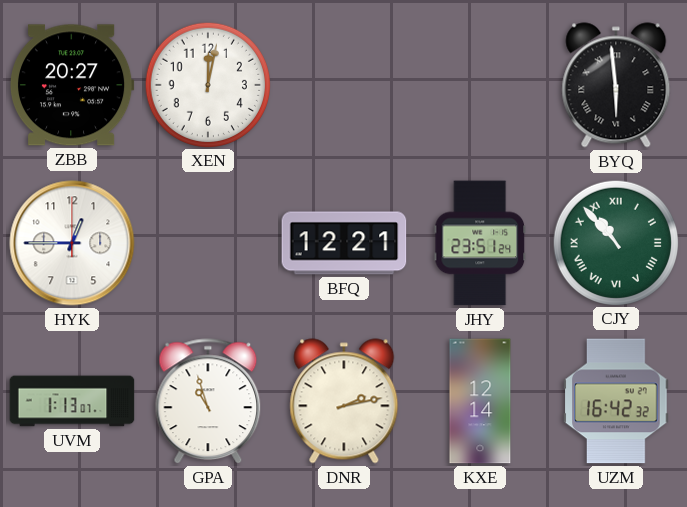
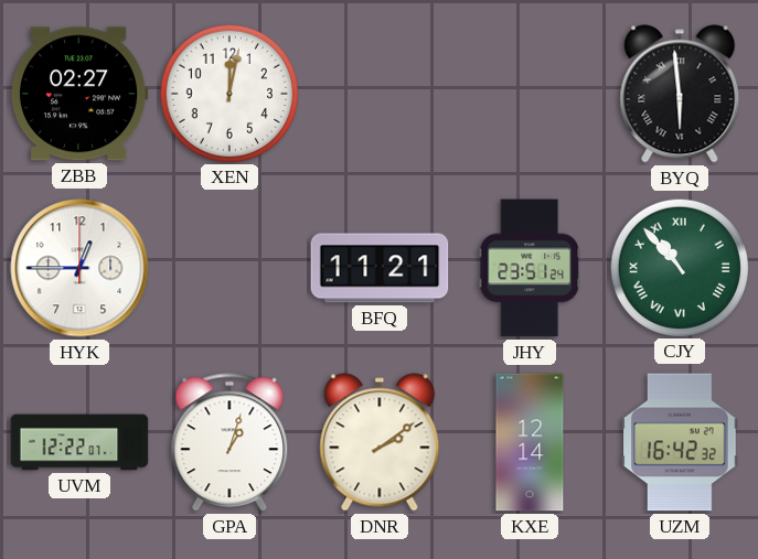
ZBB: 20:27 -> 02:27 (79, 94)
BFQ: 12:21 -> 11:21 (380, 268)
UVM: 1:13 -> 12:22 (79, 442)
GPA: 10:57 -> 1:03 (229, 443)
DNR: 2:13 -> 2:09 (380, 442)
